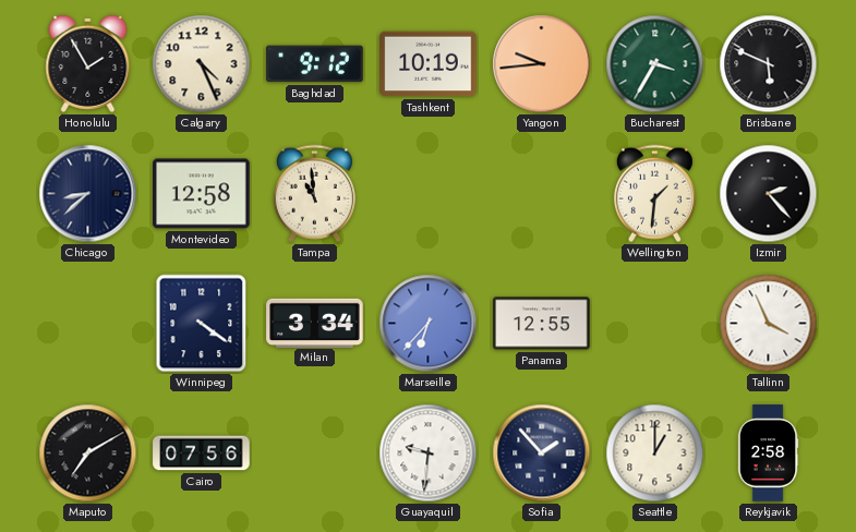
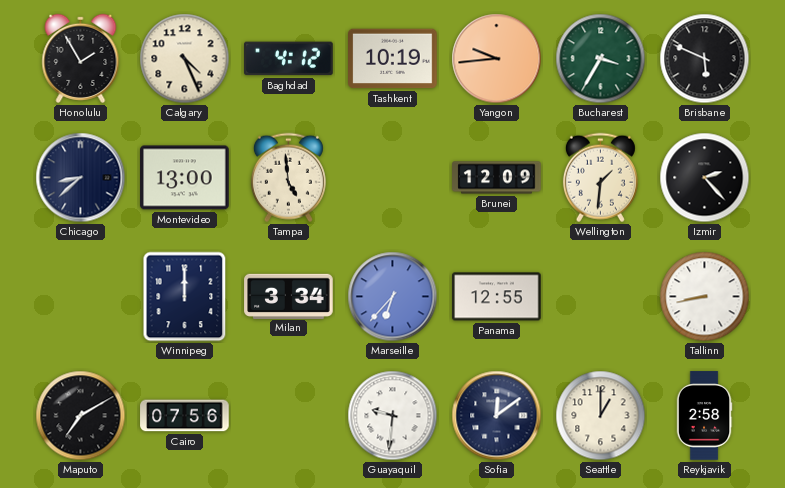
Baghdad: 9:12 -> 4:12 (289, 59)
Montevideo: 12:58 -> 13:00 (185, 178)
Tampa: 10:59 -> 4:59 (288, 178)
Brunei: none -> 12:09 (497, 178)
Winnipeg: 4:21 -> 12:00 (185, 297)
Tallinn: 3:56 -> 8:43 (705, 297)
Sofia: 1:53 -> 12:09 (497, 416)
